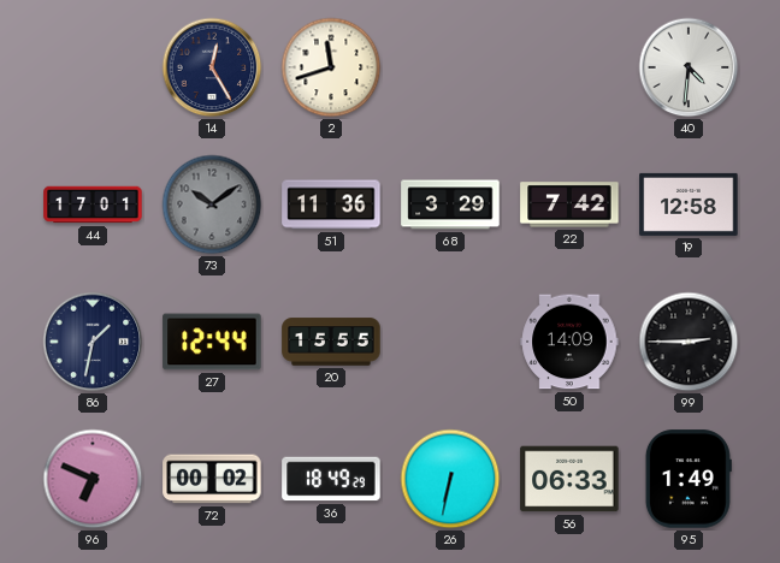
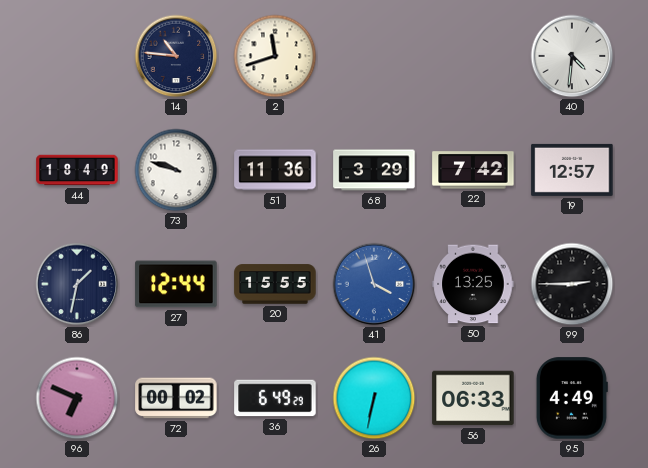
14: 12:25 -> 10:46 (176, 56)
44: 17:01 -> 18:49 (77, 170)
73: 10:09 -> 9:48 (176, 170)
73 dial: grey -> white (176, 170)
19: 12:58 -> 12:57 (572, 170)
41: none -> 3:57 (374, 284)
50: 14:09 -> 13:25 (473, 284)
36: 18:49 -> 6:49 (275, 398)
95: 1:49 -> 4:49 (572, 398)
